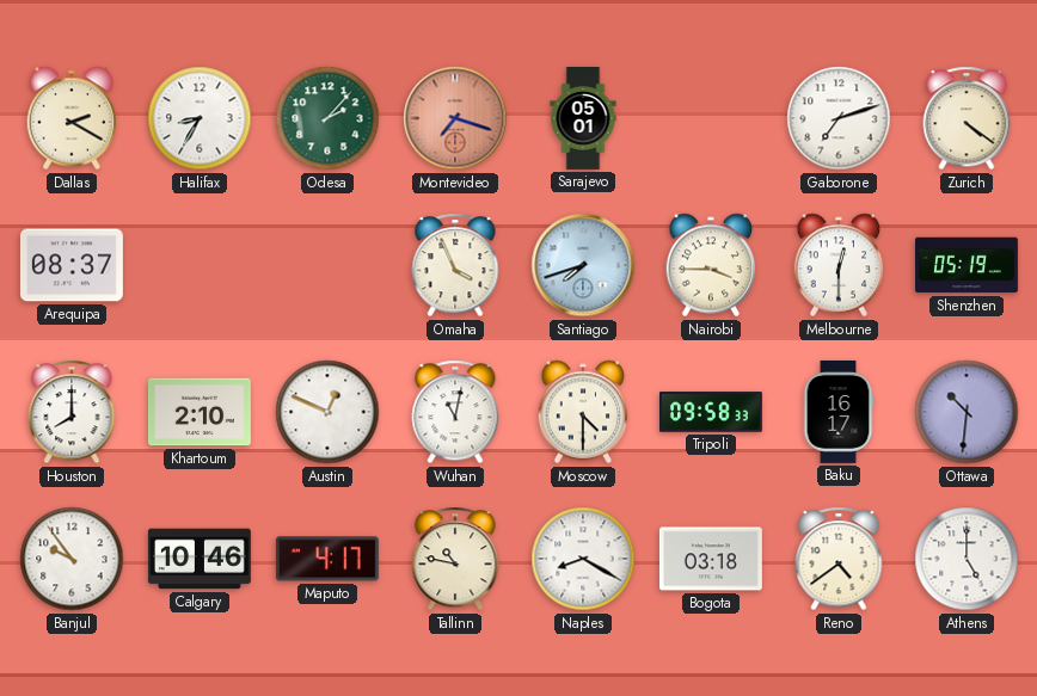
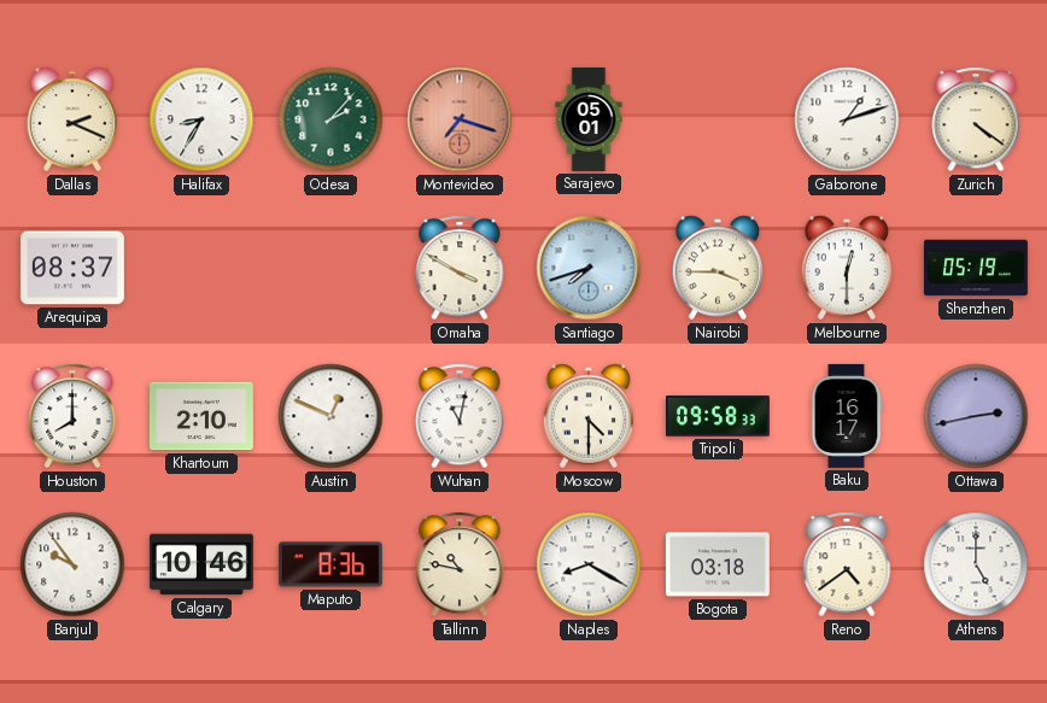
Dallas: 2:20 -> 2:19 (72, 119)
Gaborone: 7:12 -> 1:12 (847, 119)
Omaha: 3:56 -> 3:50 (460, 268)
Ottawa: 10:31 -> 2:43 (976, 416)
Maputo: 4:17 -> 8:36 (331, 564)
